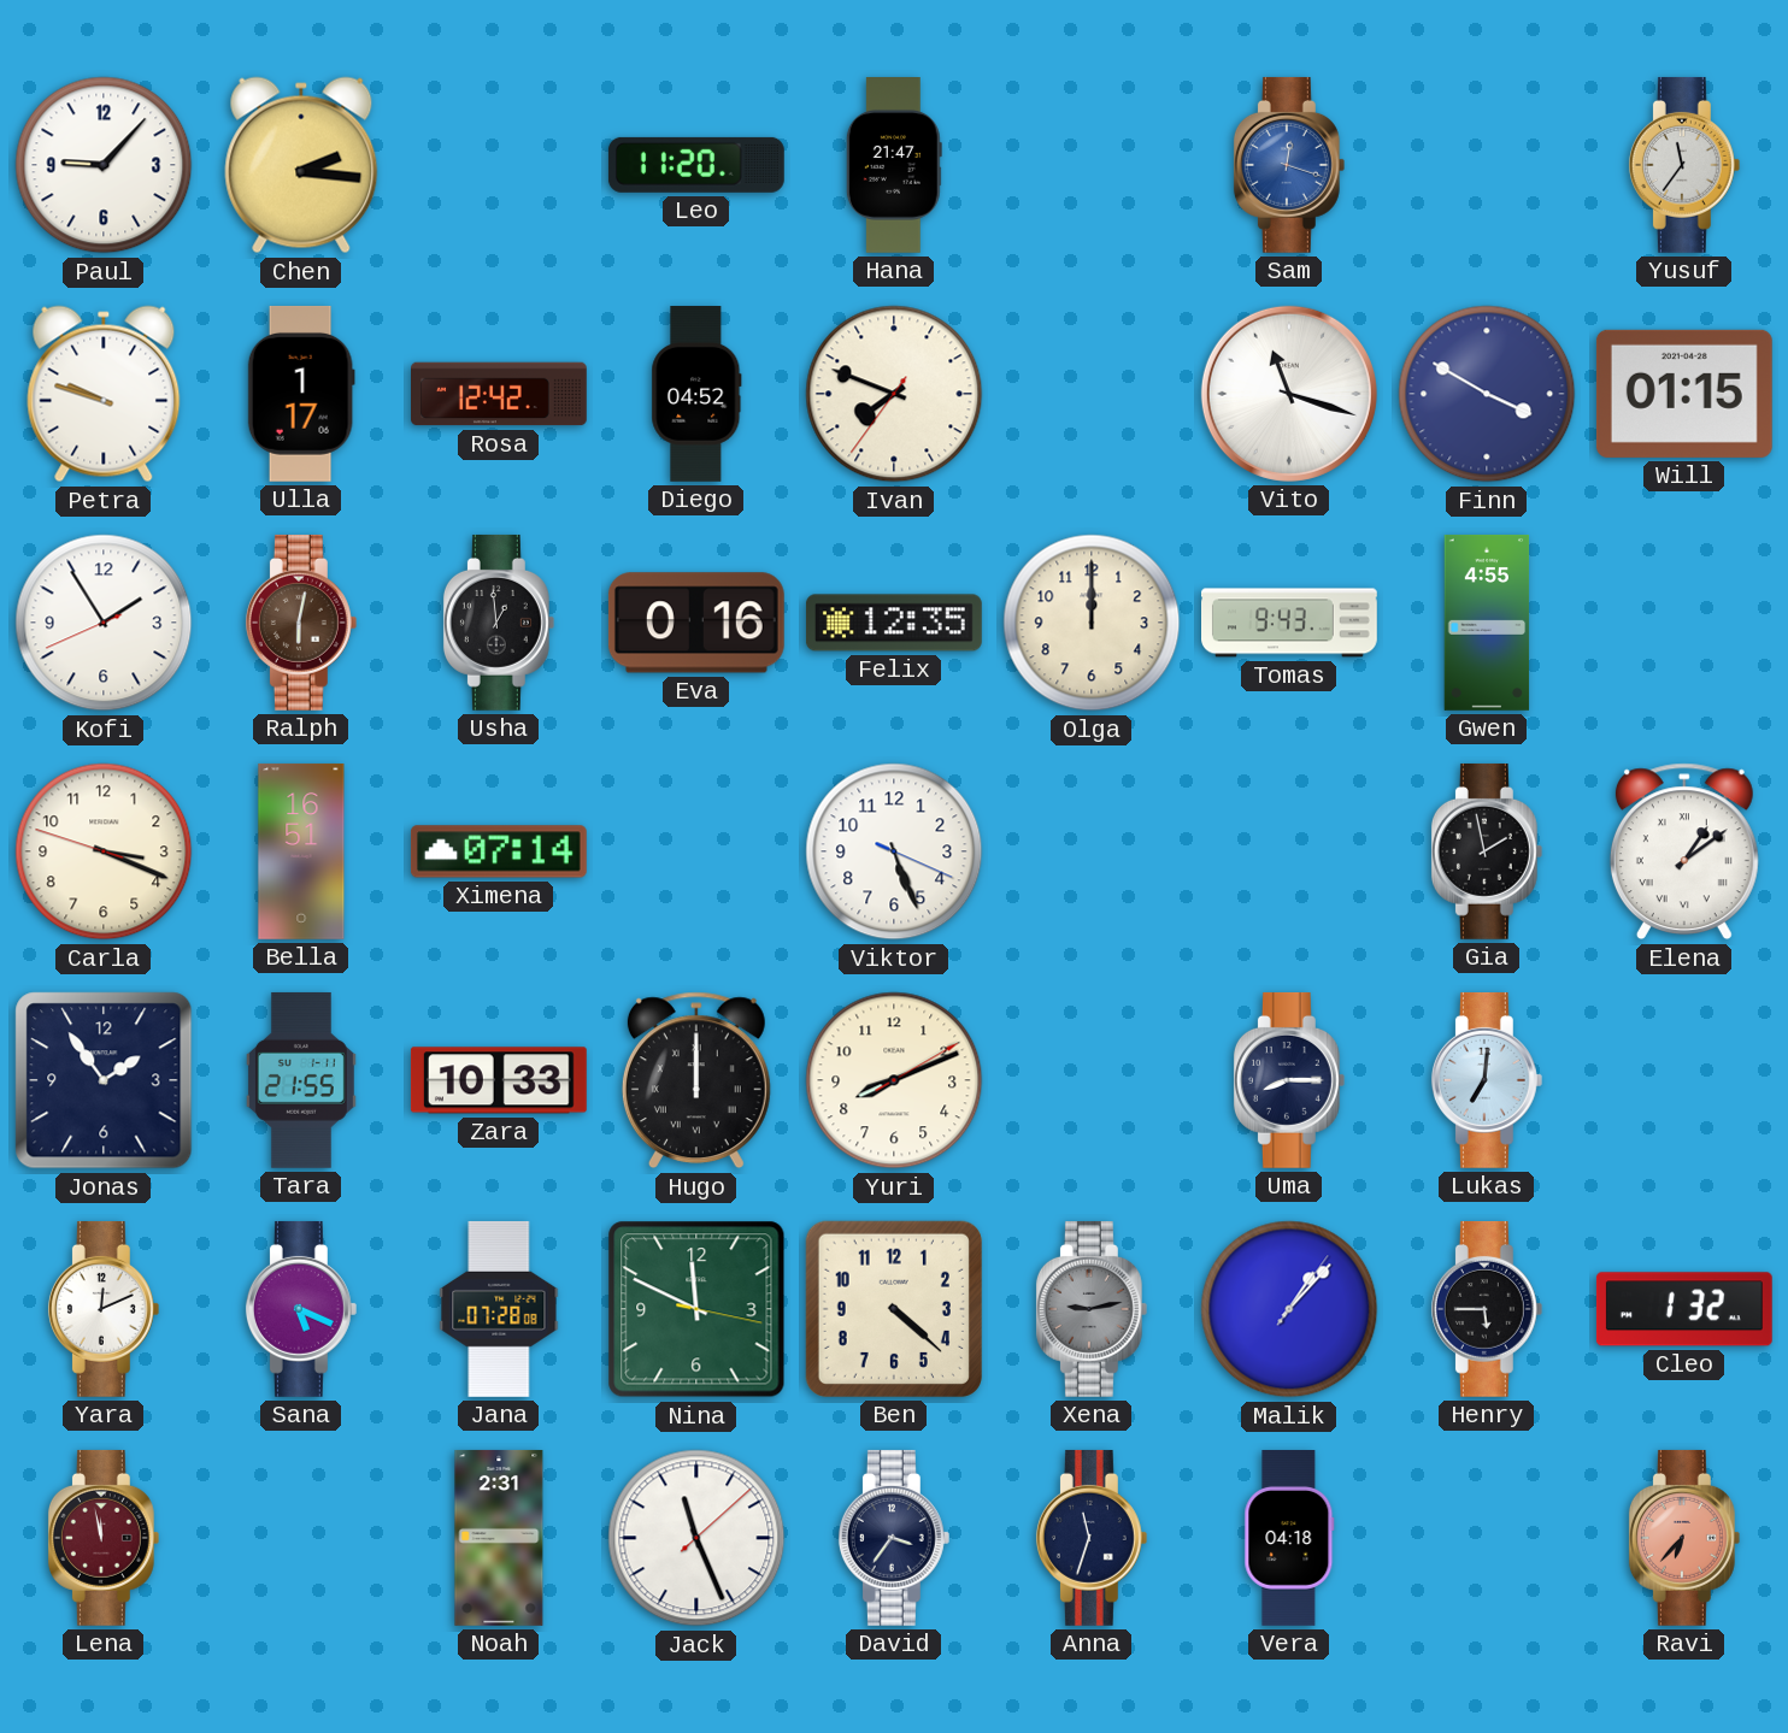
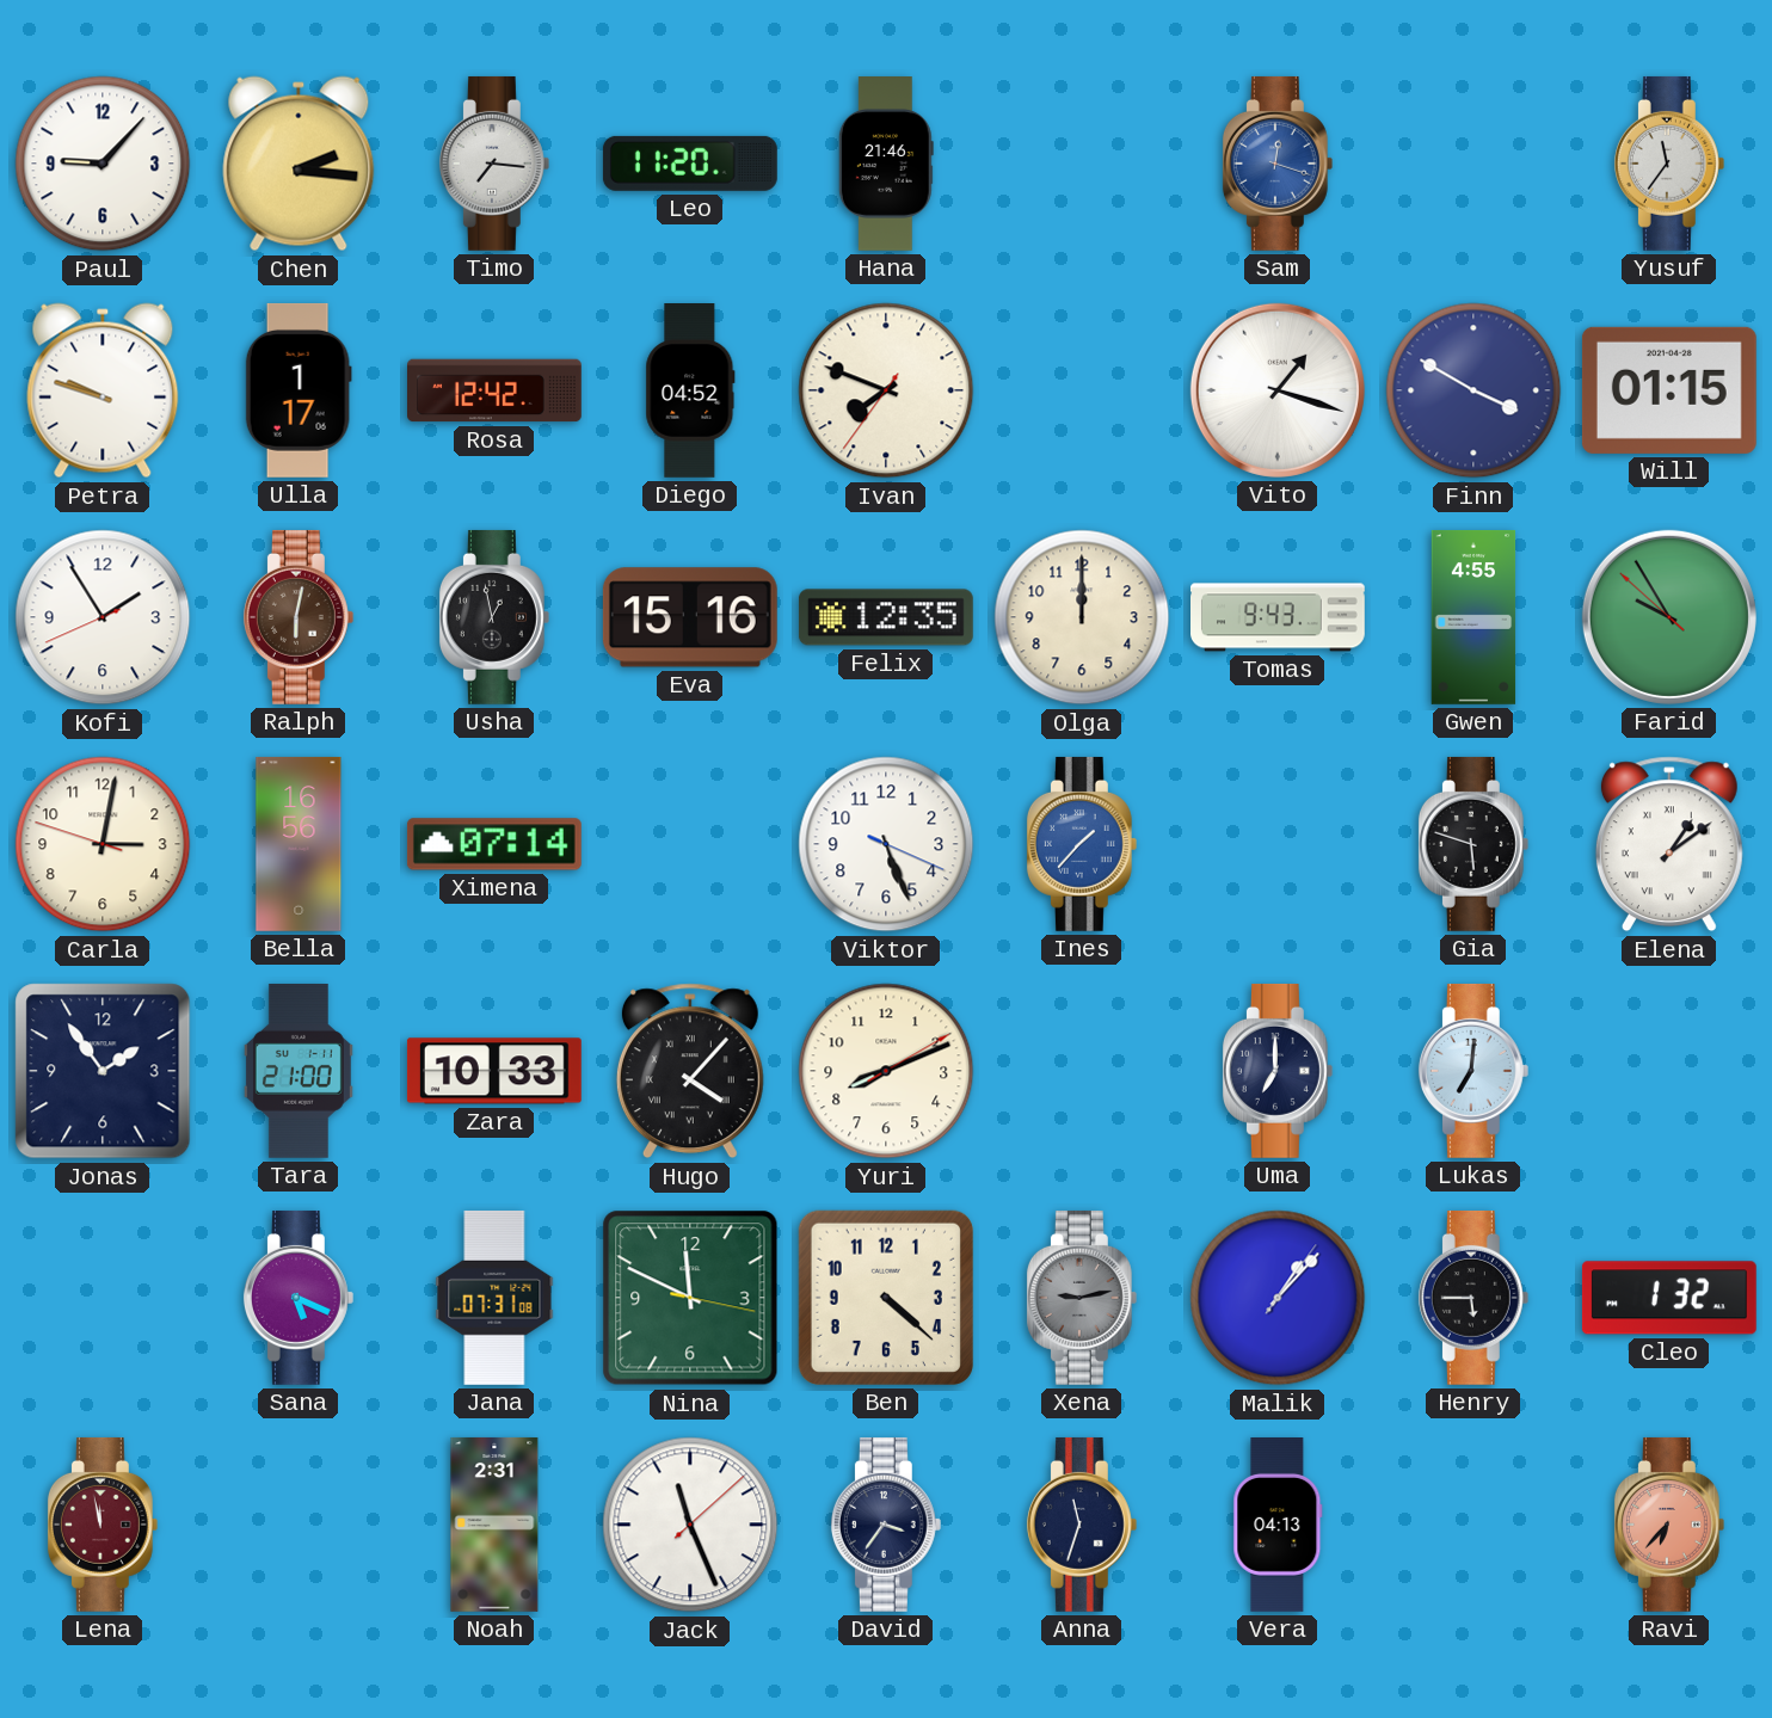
Timo: none -> 7:16 (494, 164)
Hana: 21:47 -> 21:46 (886, 165)
Vito: 11:18 -> 1:18 (1278, 390)
Usha: 12:59 -> 12:58 (494, 617)
Eva: 0:16 -> 15:16 (690, 617)
Farid: none -> 9:54 (1669, 617)
Carla: 3:18 -> 3:01 (103, 844)
Bella: 16:51 -> 16:56 (299, 844)
Ines: none -> 1:37 (1082, 844)
Gia: 1:58 -> 5:48 (1473, 844)
Tara: 21:55 -> 21:00 (299, 1071)
Hugo: 12:00 -> 4:07 (690, 1071)
Uma: 8:15 -> 7:00 (1278, 1071)
Yara: 12:11 -> none (104, 1309)
Jana: 07:28 -> 07:31 (494, 1298)
Vera: 04:18 -> 04:13 (1278, 1526)
